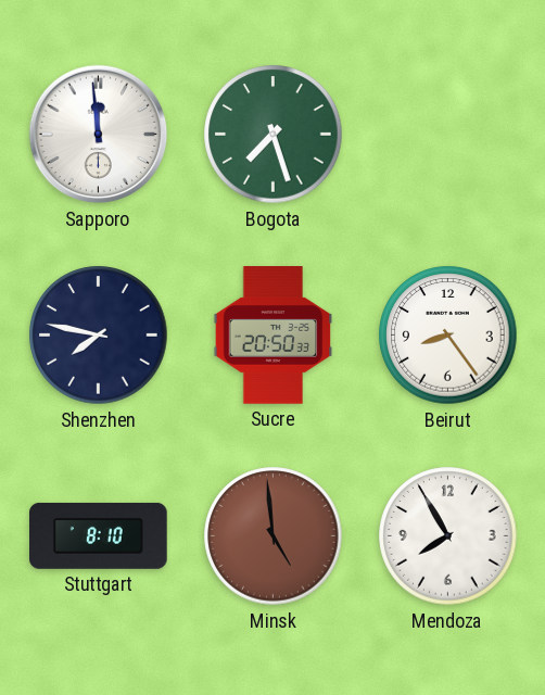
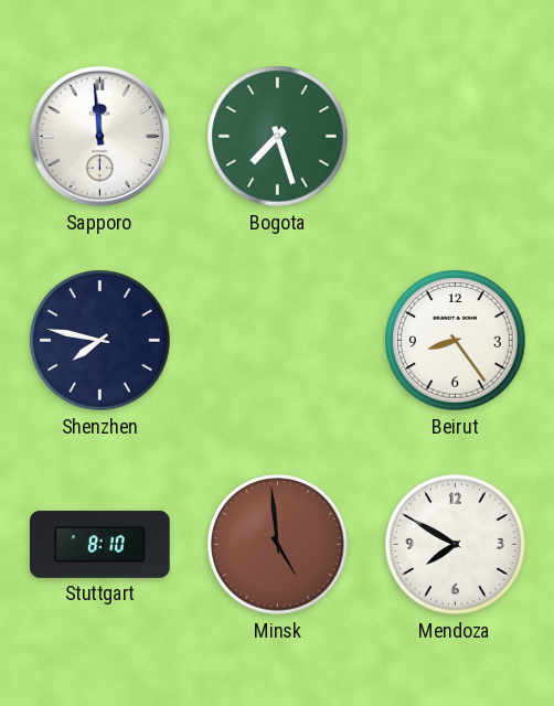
Sucre: 20:50 -> none (274, 336)
Mendoza: 7:55 -> 7:50 (456, 545)
